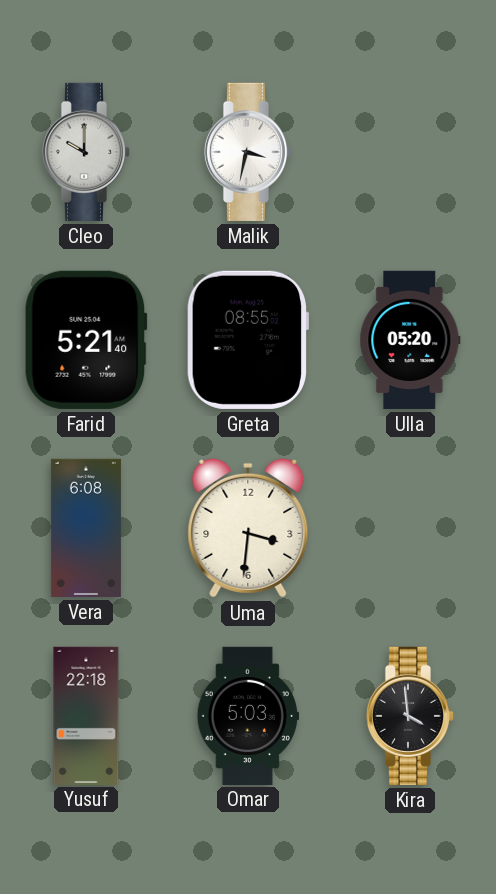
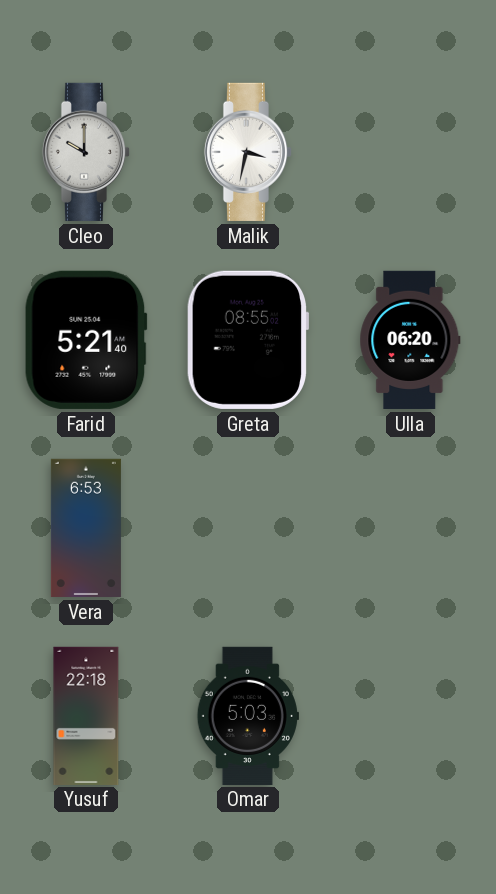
Ulla: 05:20 -> 06:20 (410, 340)
Vera: 6:08 -> 6:53 (86, 528)
Uma: 3:31 -> none (248, 528)
Kira: 3:59 -> none (410, 716)
